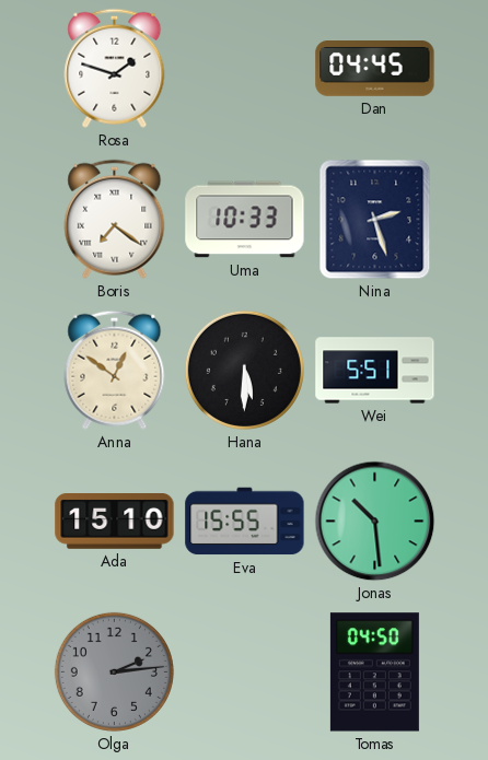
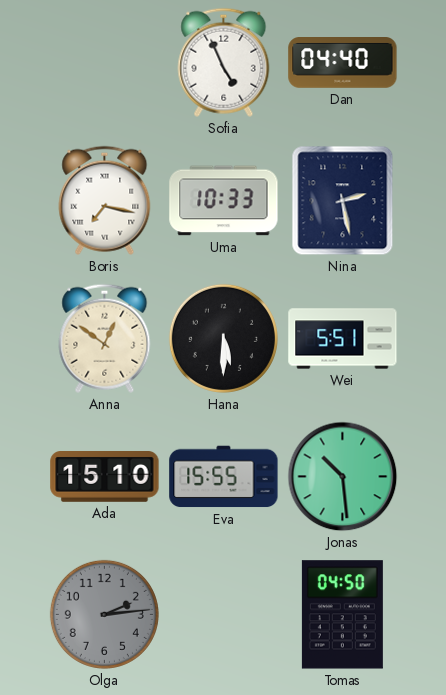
Rosa: 1:48 -> none (115, 68)
Sofia: none -> 4:56 (224, 62)
Dan: 04:45 -> 04:40 (343, 63)
Boris: 7:21 -> 7:17 (105, 200)
Nina: 2:27 -> 2:28 (343, 201)
